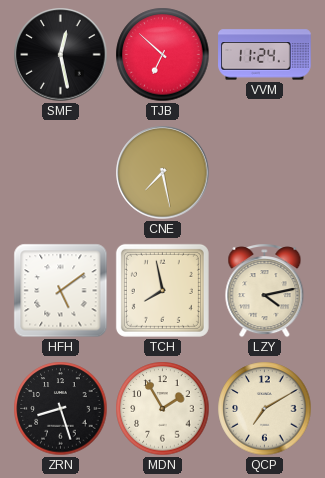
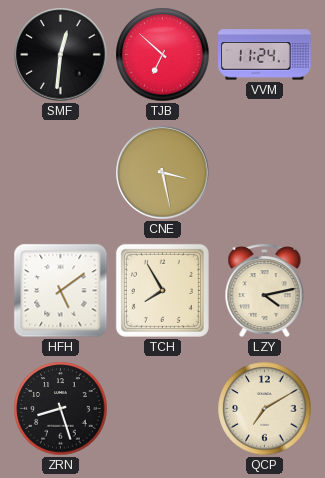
SMF: 12:28 -> 12:31 (61, 55)
CNE: 7:28 -> 3:28 (163, 173)
TCH: 7:58 -> 7:55 (162, 290)
MDN: 1:55 -> none (163, 409)
